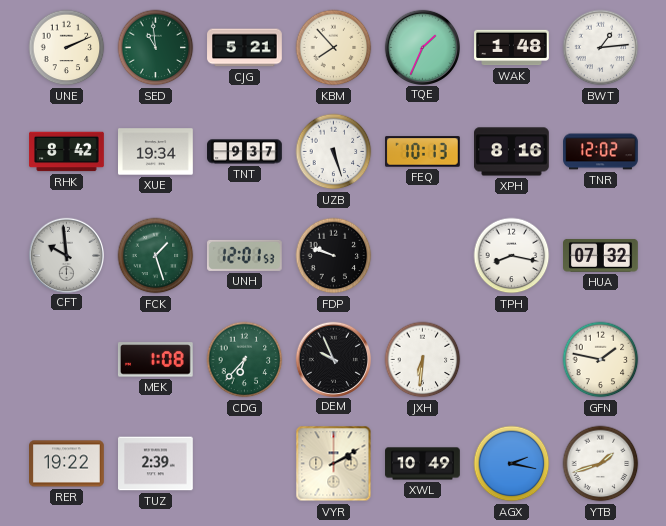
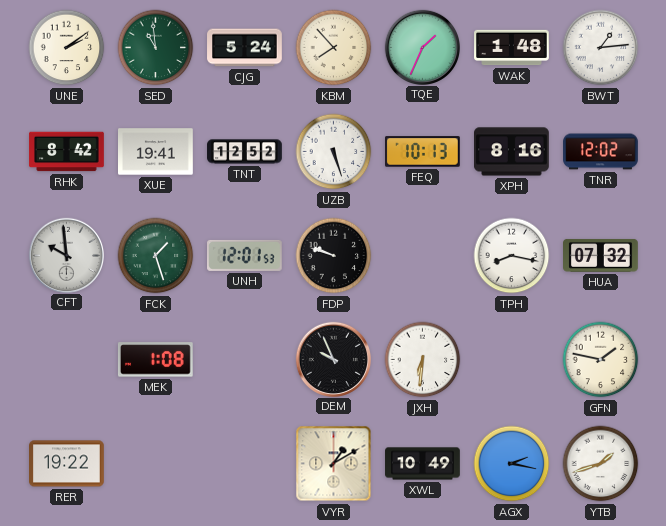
UNE: 2:11 -> 2:09 (67, 48)
CJG: 5:21 -> 5:24 (245, 48)
XUE: 19:34 -> 19:41 (156, 152)
TNT: 9:37 -> 12:52 (245, 152)
CDG: 6:37 -> none (245, 360)
TUZ: 2:39 -> none (156, 464)
VYR: 2:10 -> 1:10 (334, 464)
